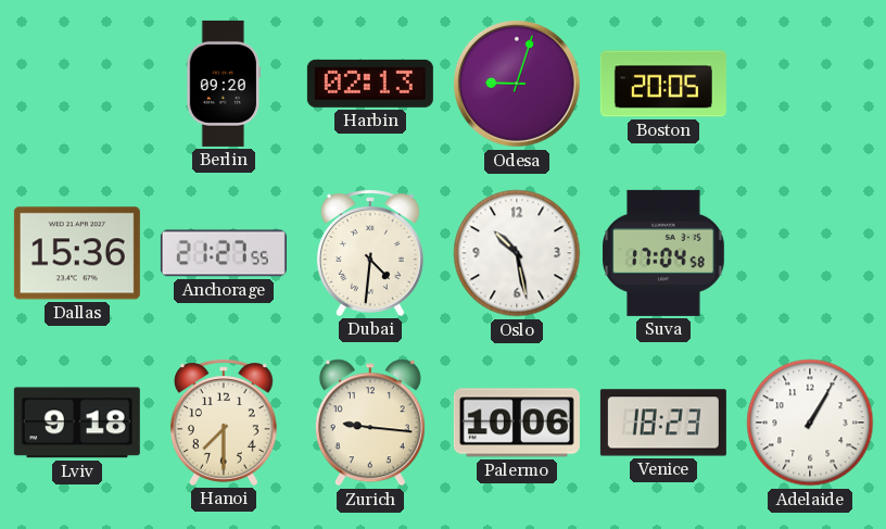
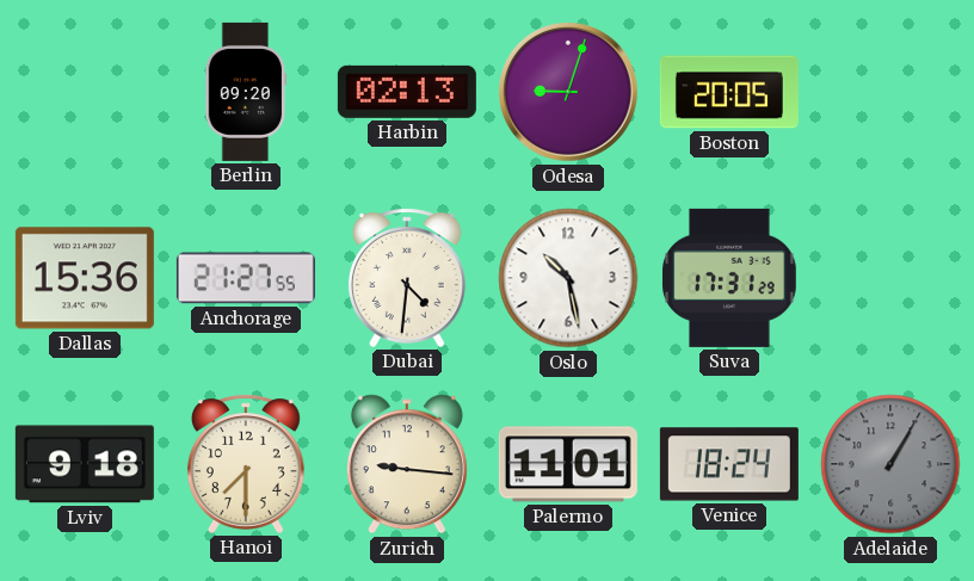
Suva: 17:04 -> 17:31 (730, 278)
Palermo: 10:06 -> 11:01 (568, 464)
Venice: 18:23 -> 18:24 (729, 464)
Adelaide dial: white -> grey (890, 464)
